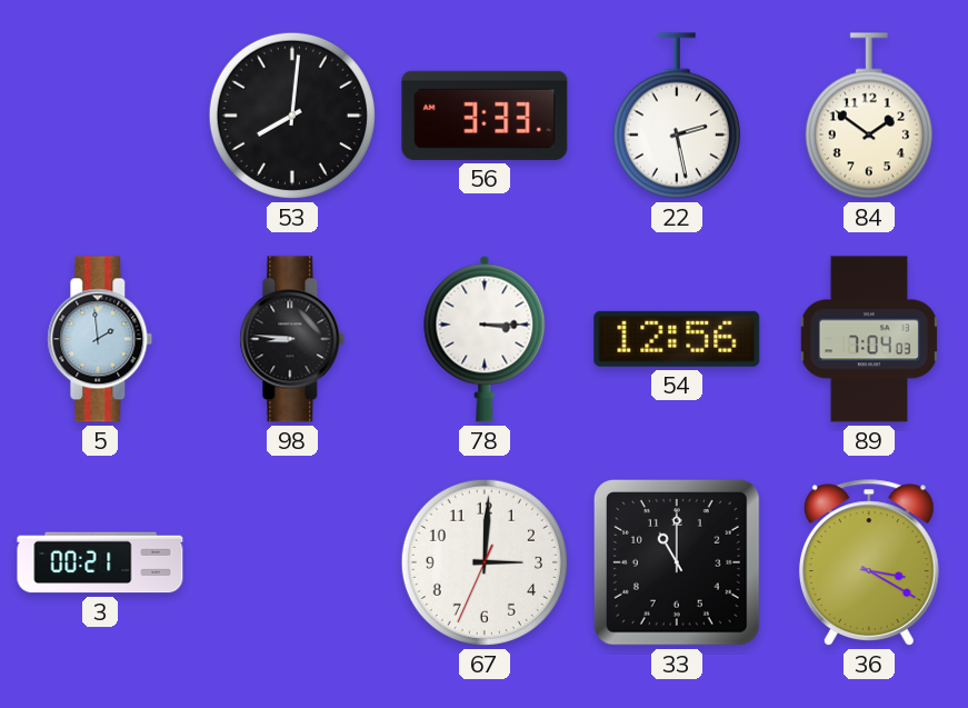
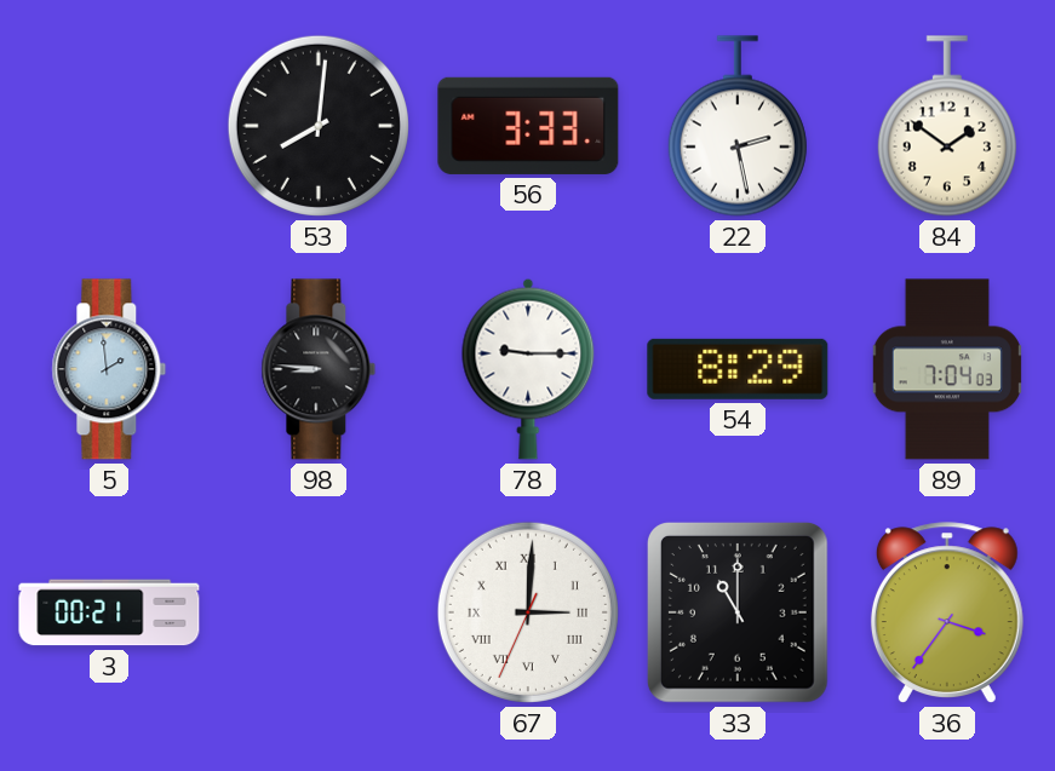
78: 3:15 -> 9:15 (528, 369)
54: 12:56 -> 8:29 (738, 369)
67 numerals: Arabic -> Roman (528, 612)
36: 3:20 -> 3:36 (947, 612)
